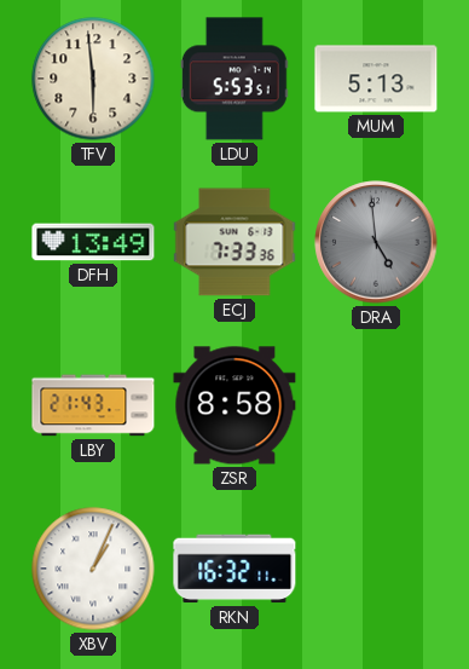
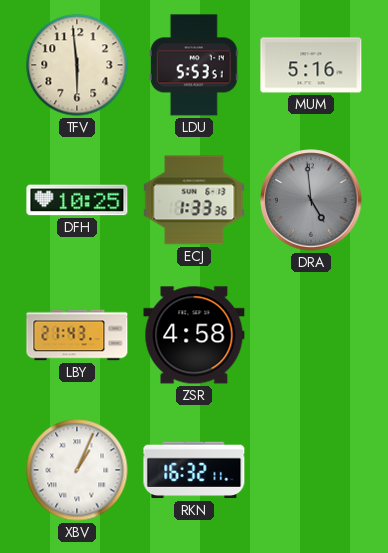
MUM: 5:13 -> 5:16 (311, 65)
DFH: 13:49 -> 10:25 (77, 200)
ECJ: 7:33 -> 1:33 (194, 200)
ZSR: 8:58 -> 4:58 (194, 335)
